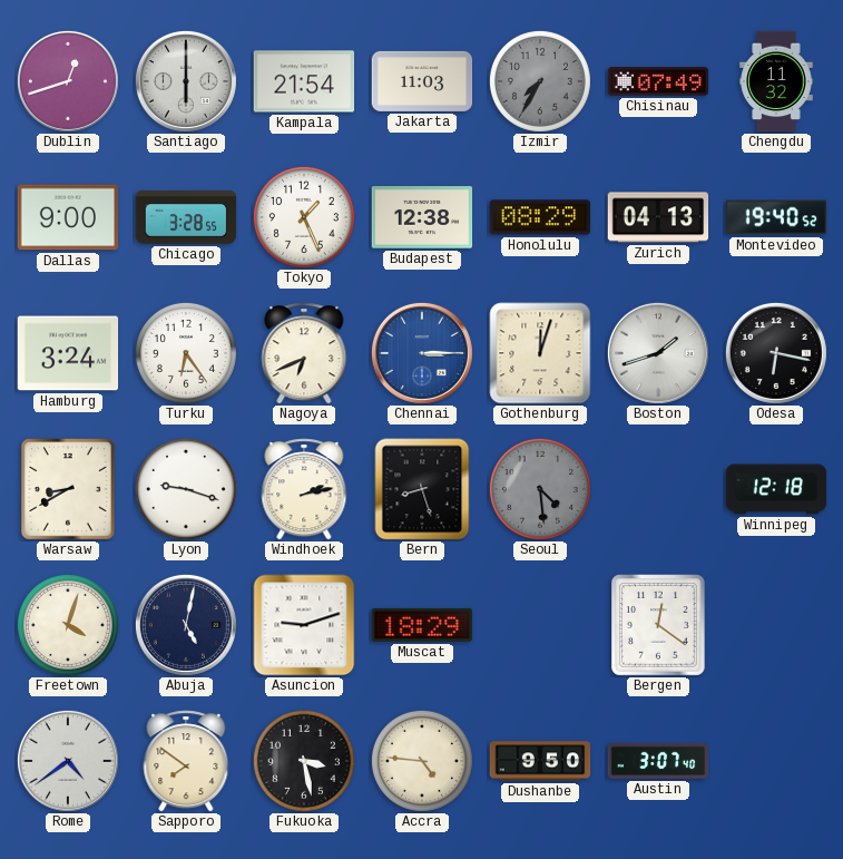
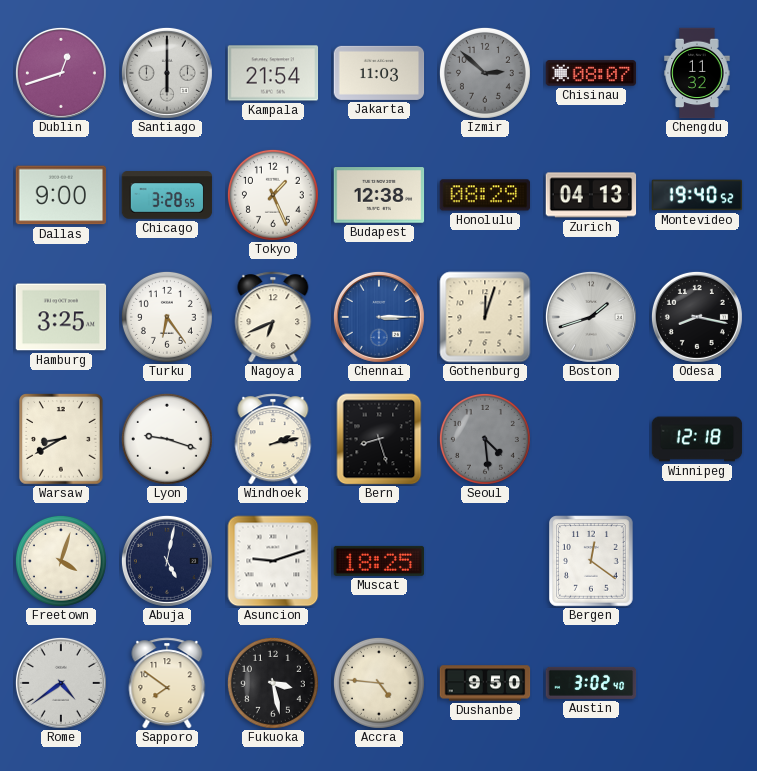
Izmir: 7:35 -> 2:52 (485, 73)
Chisinau: 07:49 -> 08:07 (591, 73)
Hamburg: 3:24 -> 3:25 (61, 317)
Odesa: 6:17 -> 8:17 (697, 317)
Muscat: 18:29 -> 18:25 (379, 561)
Austin: 3:07 -> 3:02 (591, 683)
